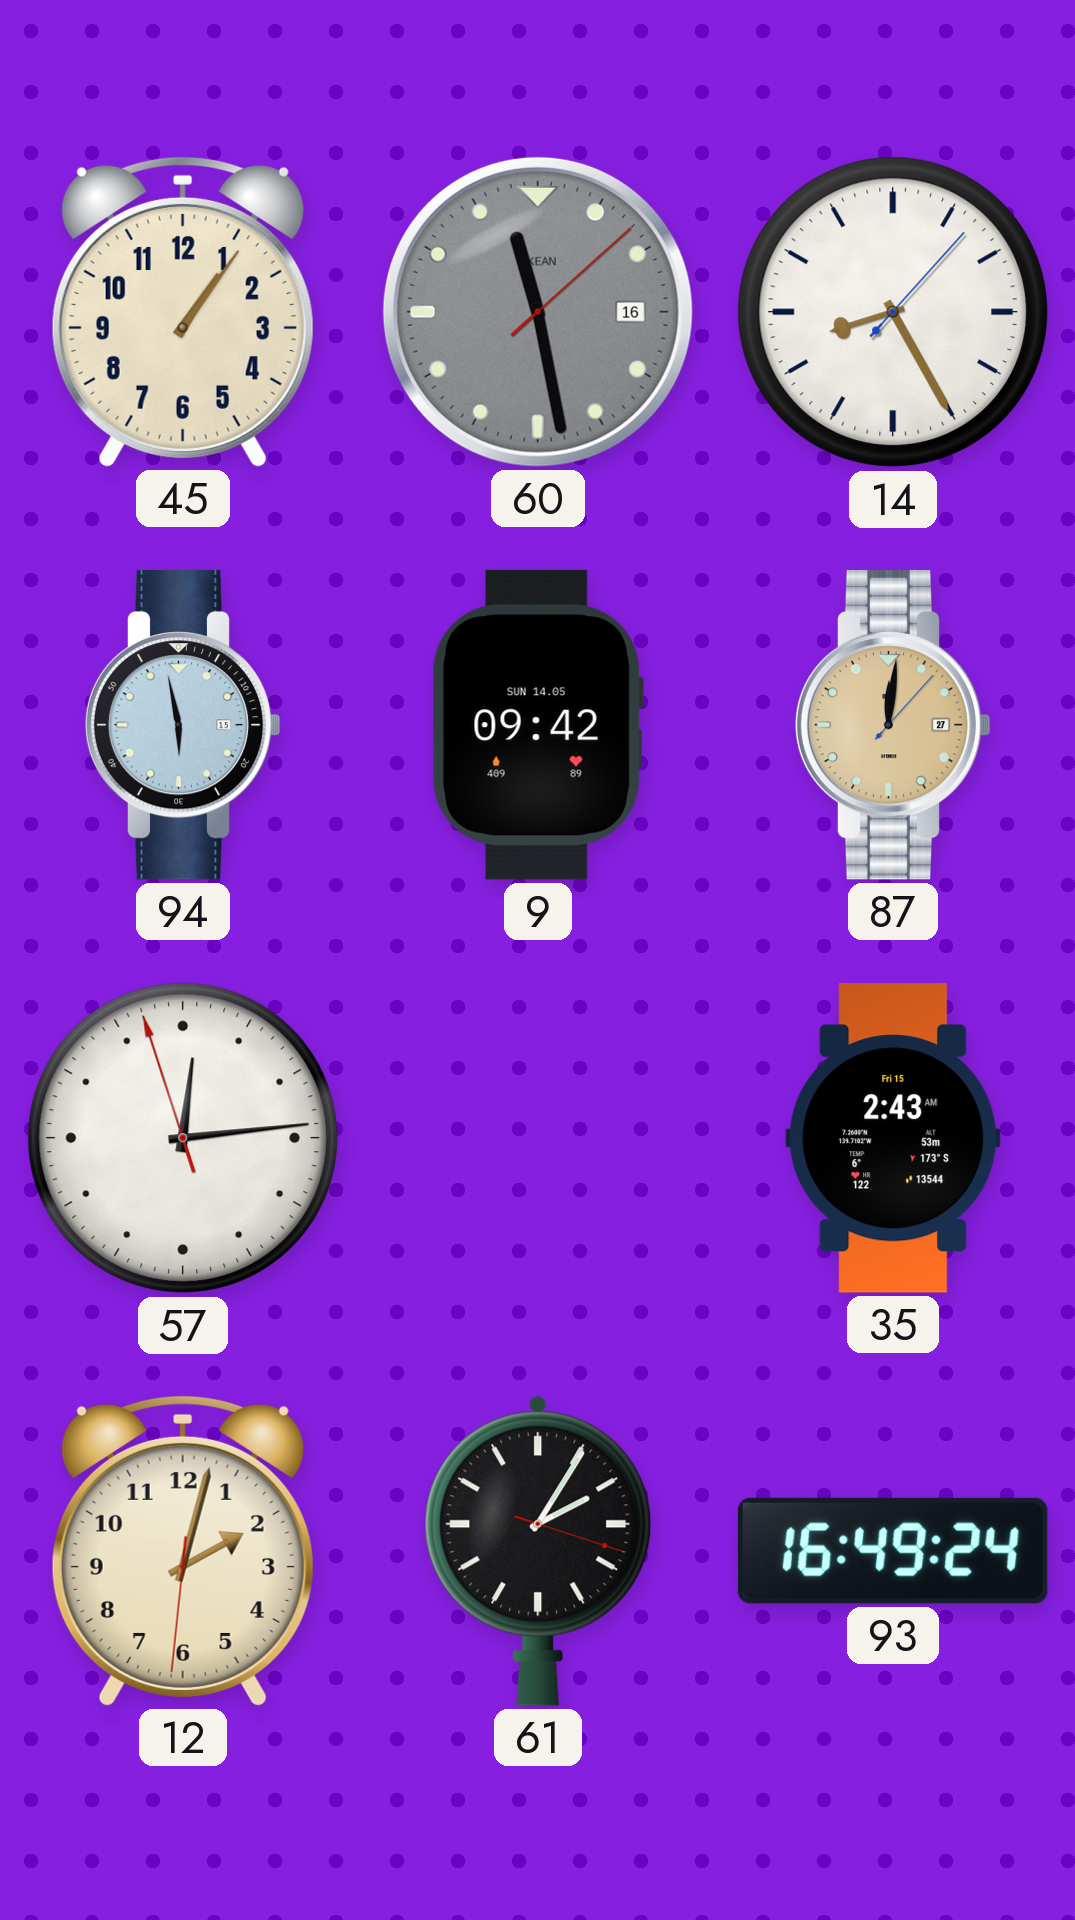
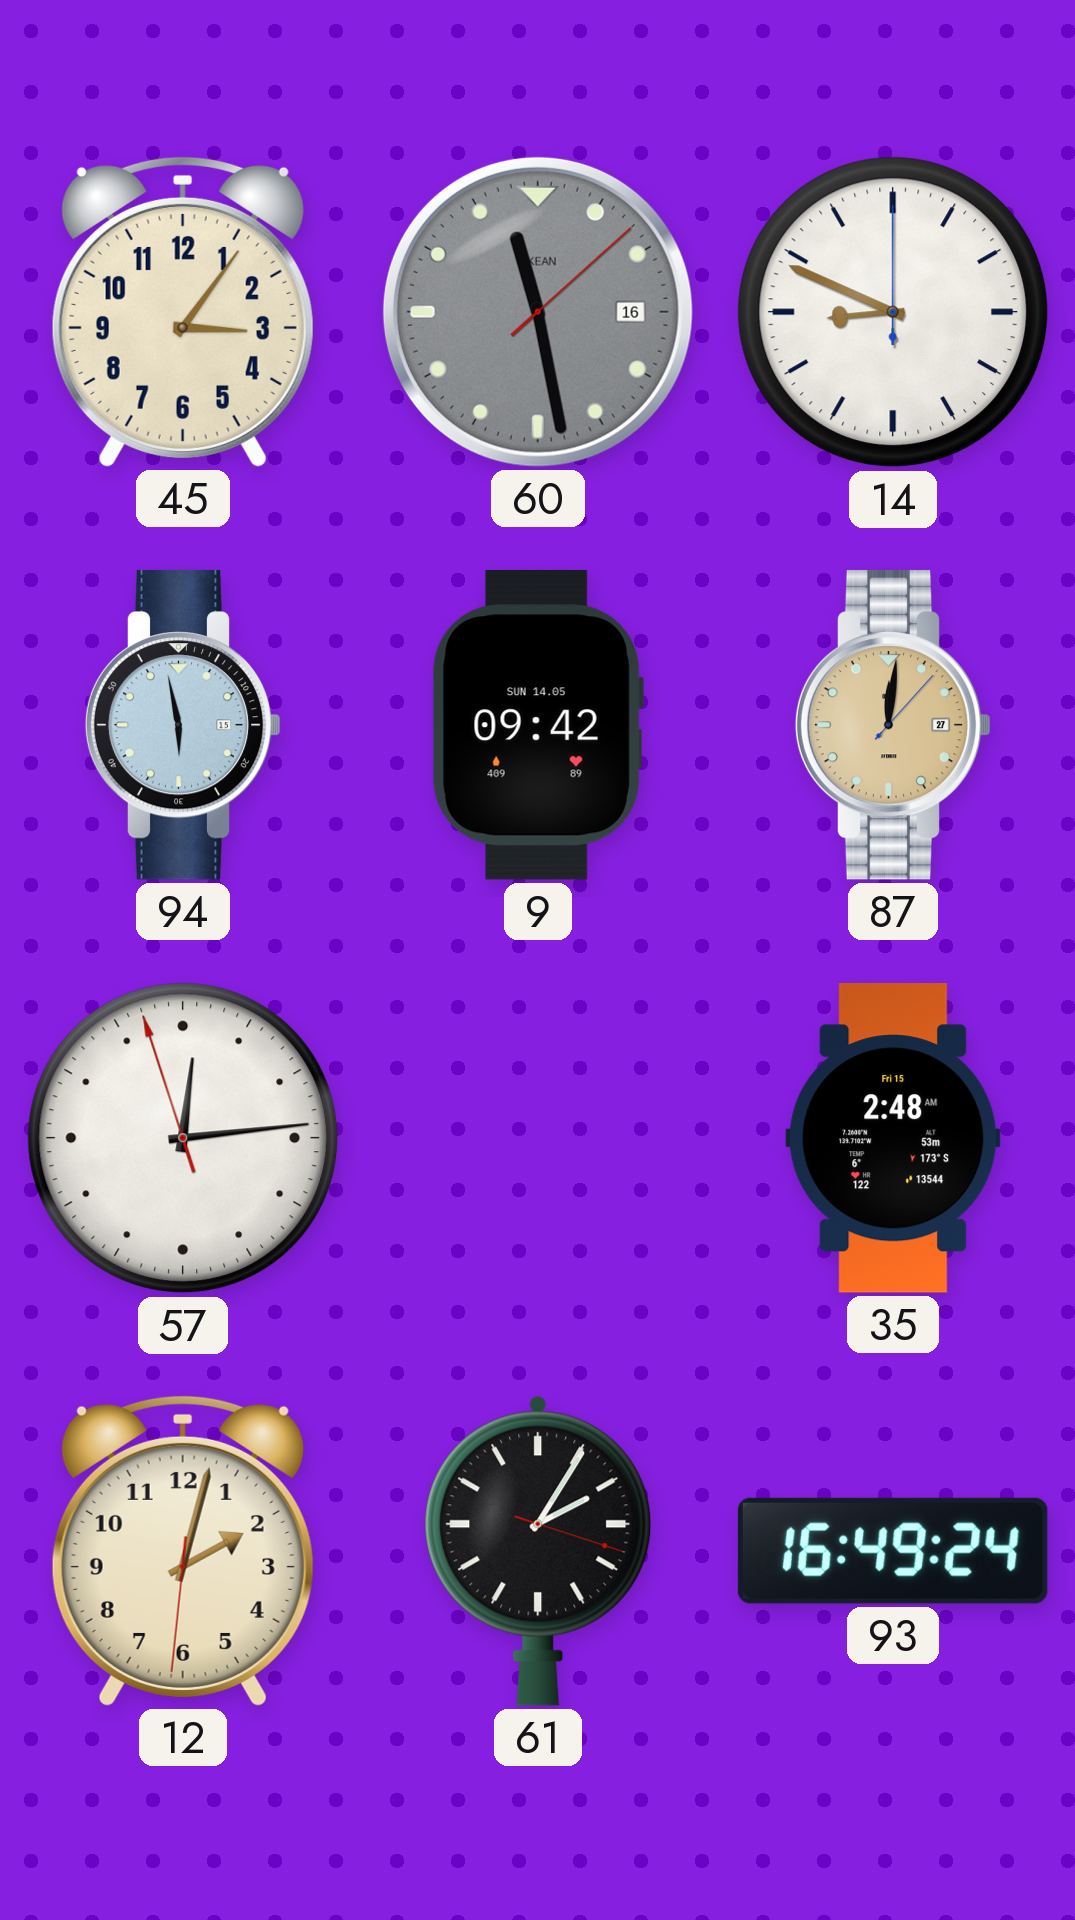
45: 1:06 -> 3:06 (183, 312)
14: 8:25 -> 8:49 (893, 312)
35: 2:43 -> 2:48 (893, 1139)
